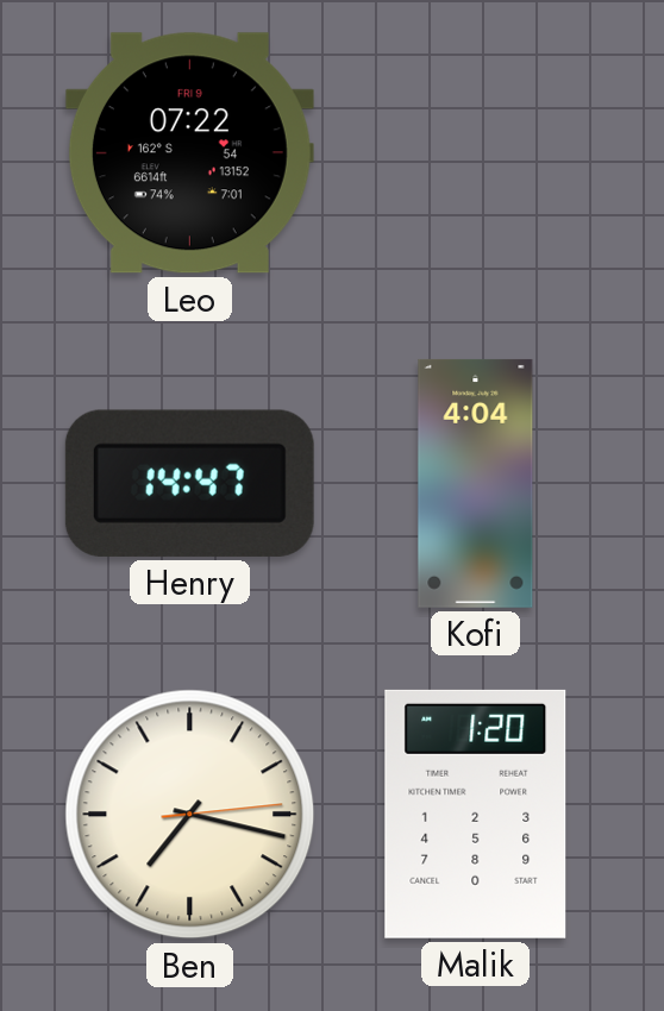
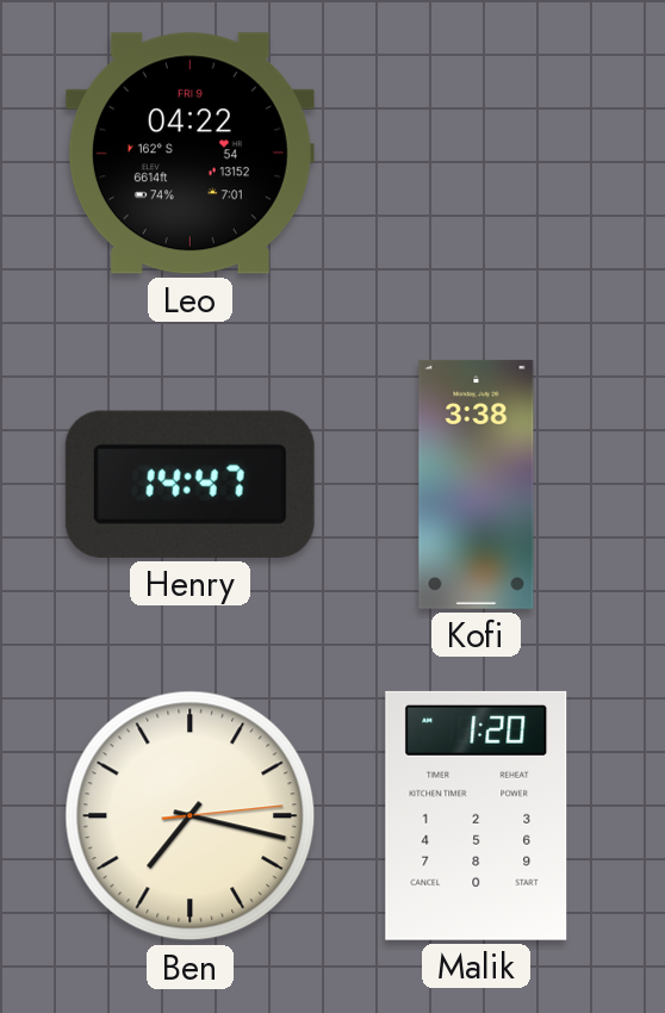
Leo: 07:22 -> 04:22 (189, 154)
Kofi: 4:04 -> 3:38 (477, 484)
